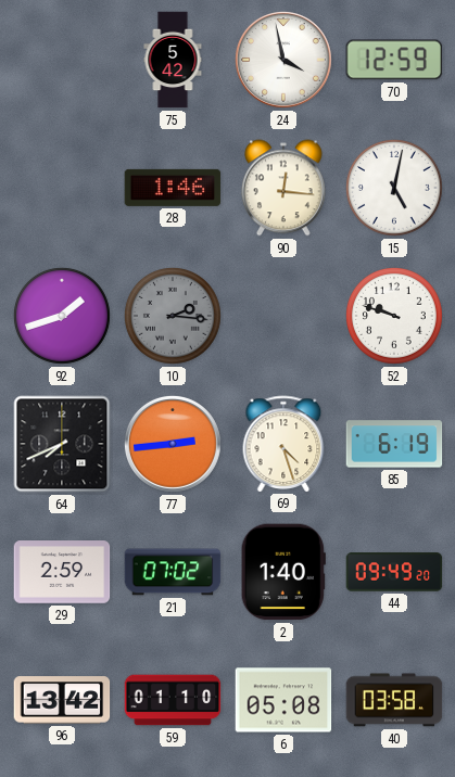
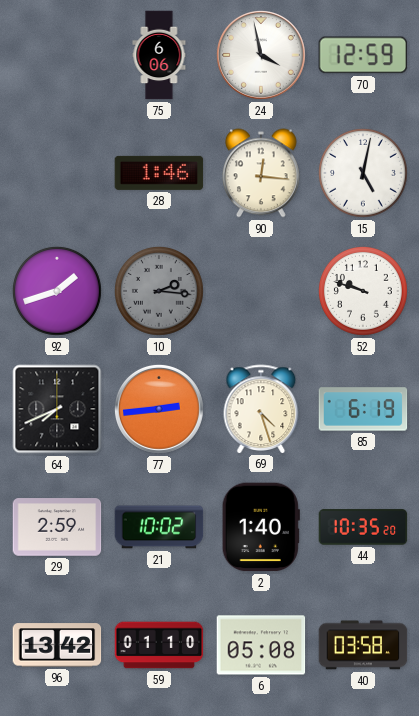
75: 5:42 -> 6:06 (159, 55)
21: 07:02 -> 10:02 (159, 527)
44: 09:49 -> 10:35 (363, 527)
